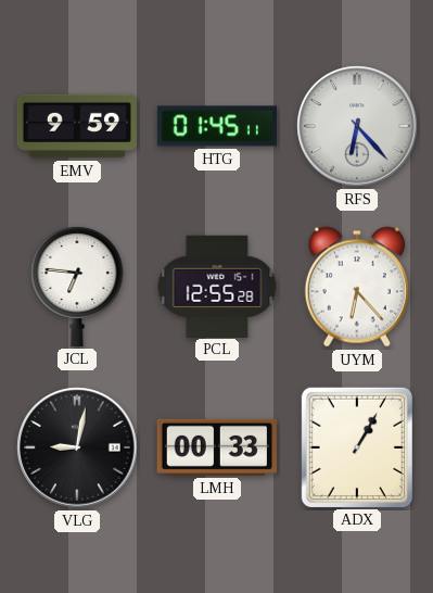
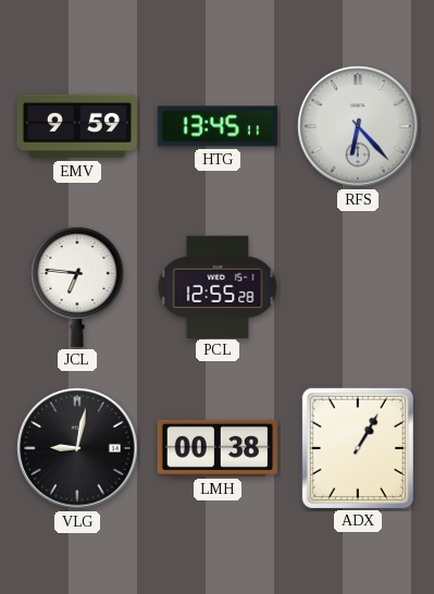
HTG: 01:45 -> 13:45 (218, 126)
UYM: 6:23 -> none (357, 287)
LMH: 00:33 -> 00:38 (218, 448)
